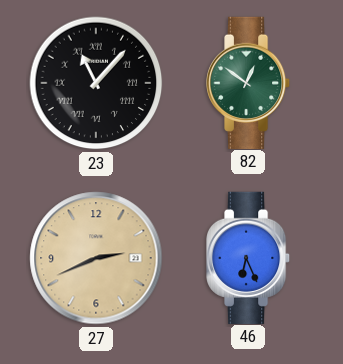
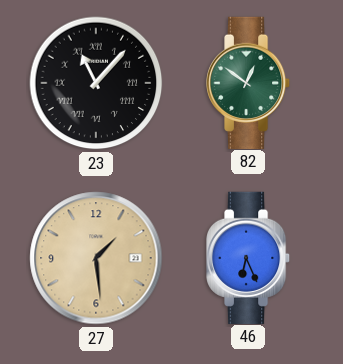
27: 2:41 -> 1:29 (96, 258)
